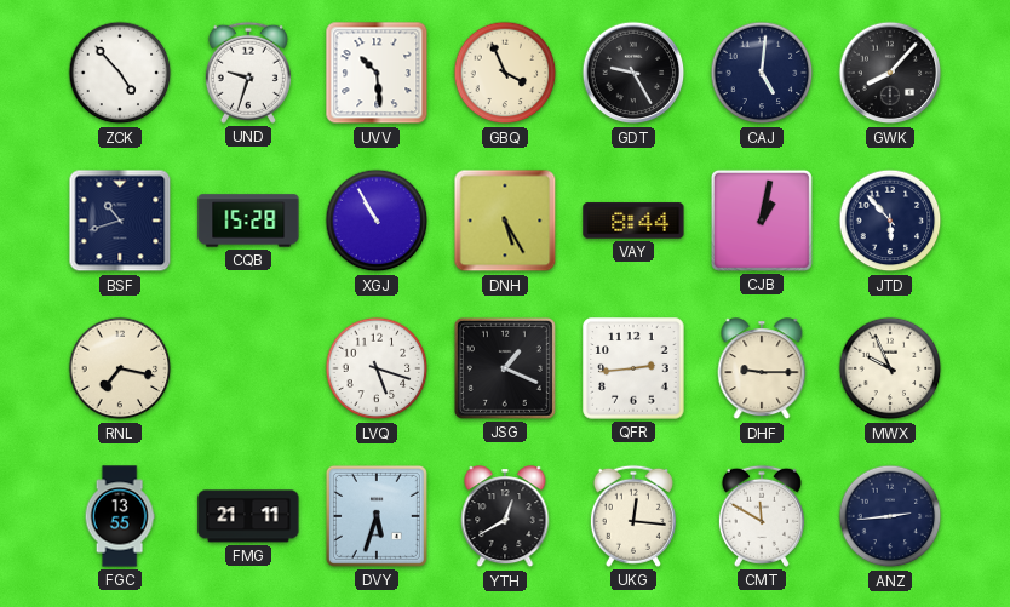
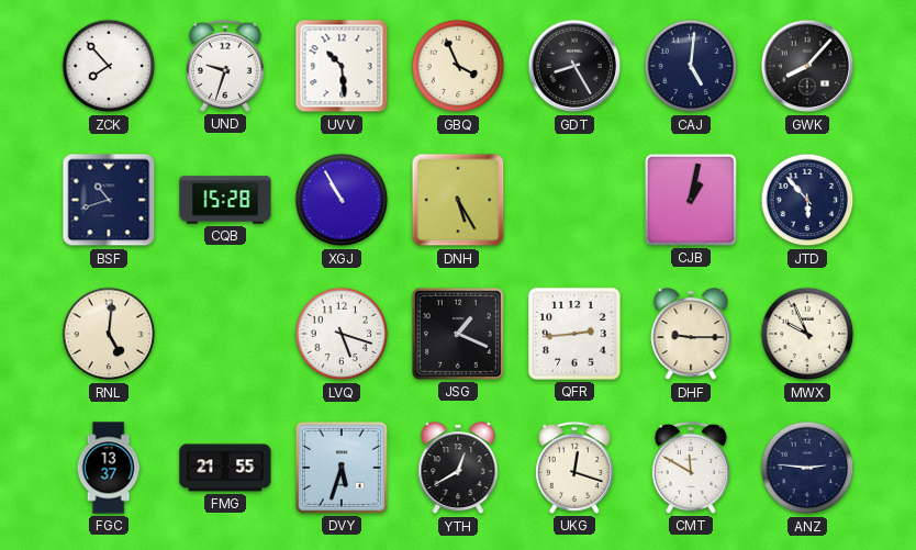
ZCK: 4:53 -> 7:53 (109, 66)
GDT: 9:25 -> 8:25 (574, 66)
VAY: 8:44 -> none (633, 221)
RNL: 7:17 -> 5:01 (109, 334)
FGC: 13:55 -> 13:37 (109, 468)
FMG: 21:11 -> 21:55 (225, 468)
UKG: 12:16 -> 12:18 (574, 468)
ANZ: 2:44 -> 2:46 (807, 468)
